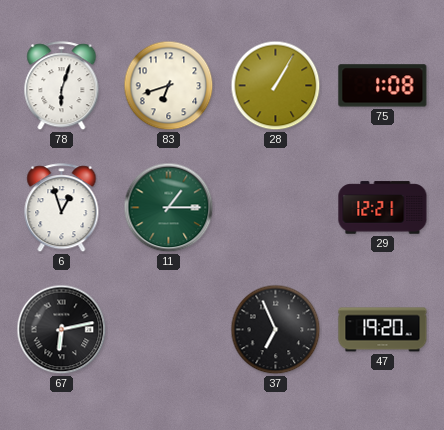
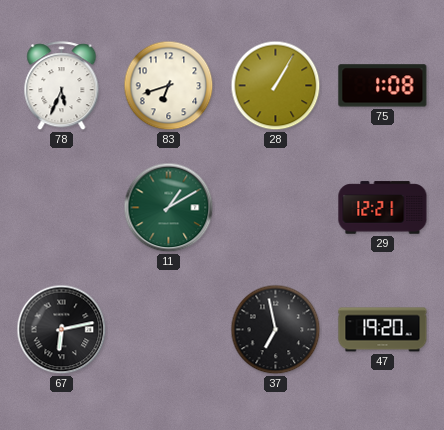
78: 6:03 -> 5:34 (62, 86)
6: 12:57 -> none (62, 208)
11: 1:15 -> 1:10 (169, 208)
37: 6:56 -> 6:58 (276, 330)
